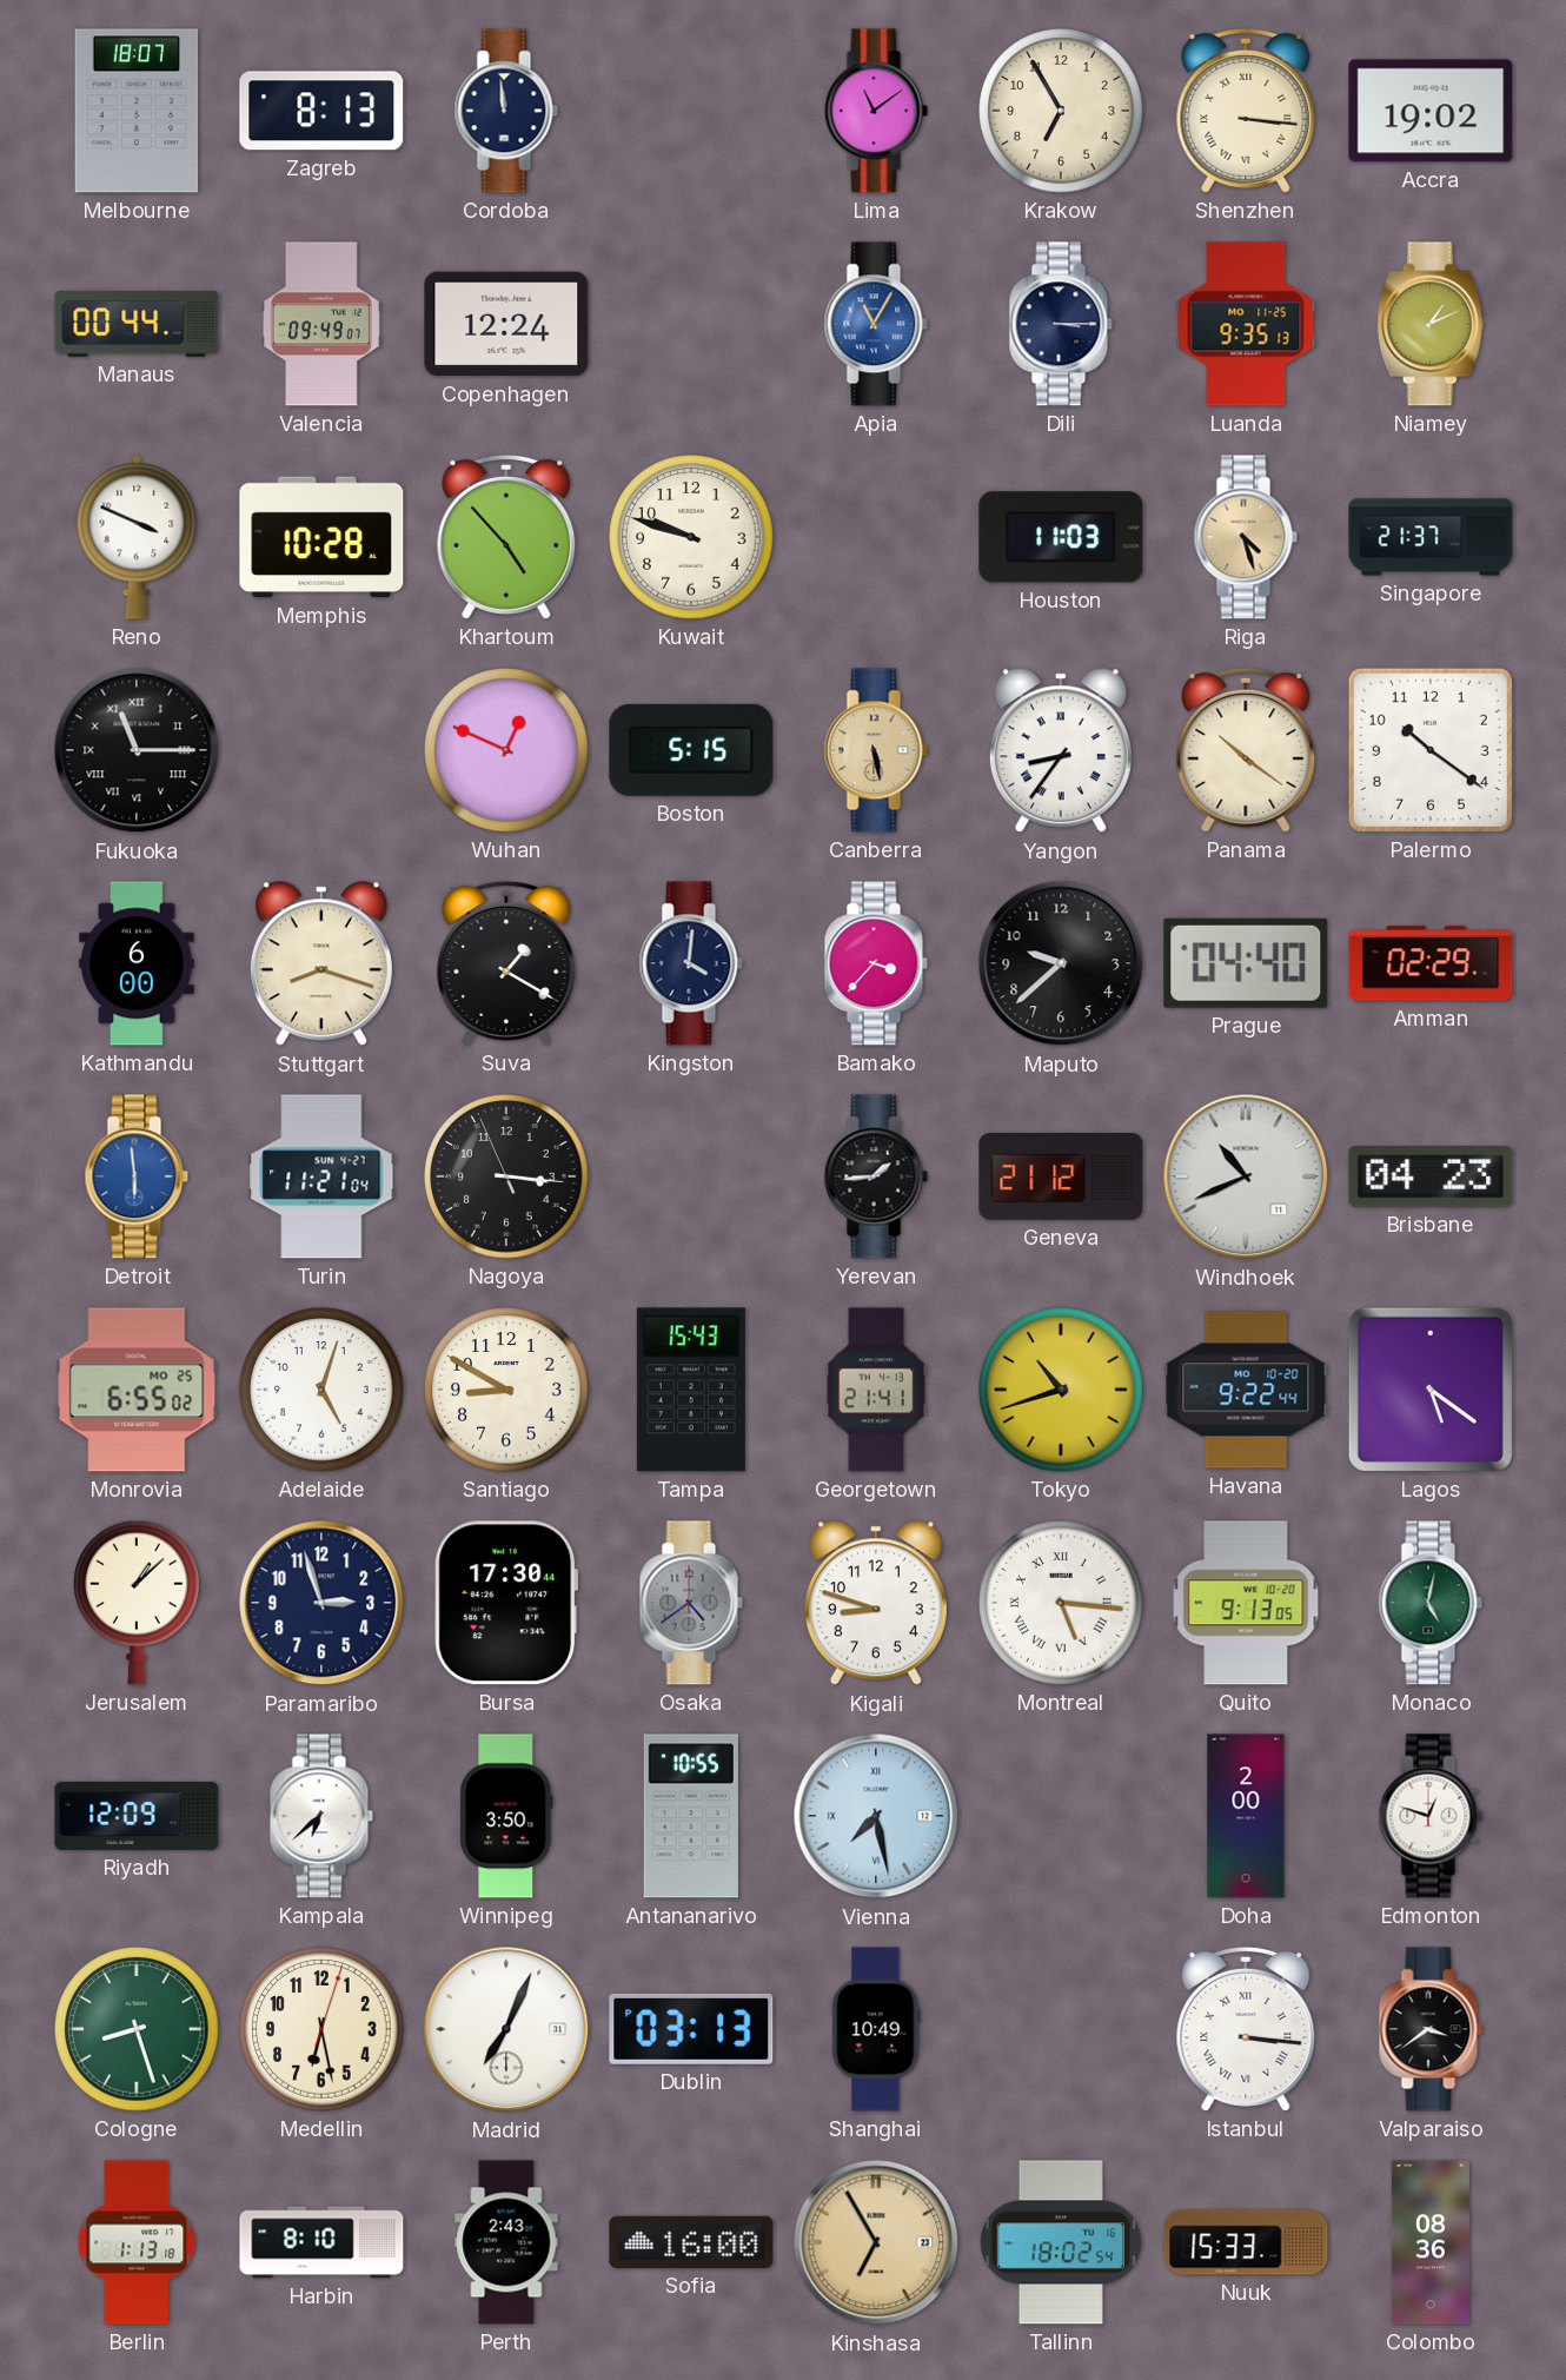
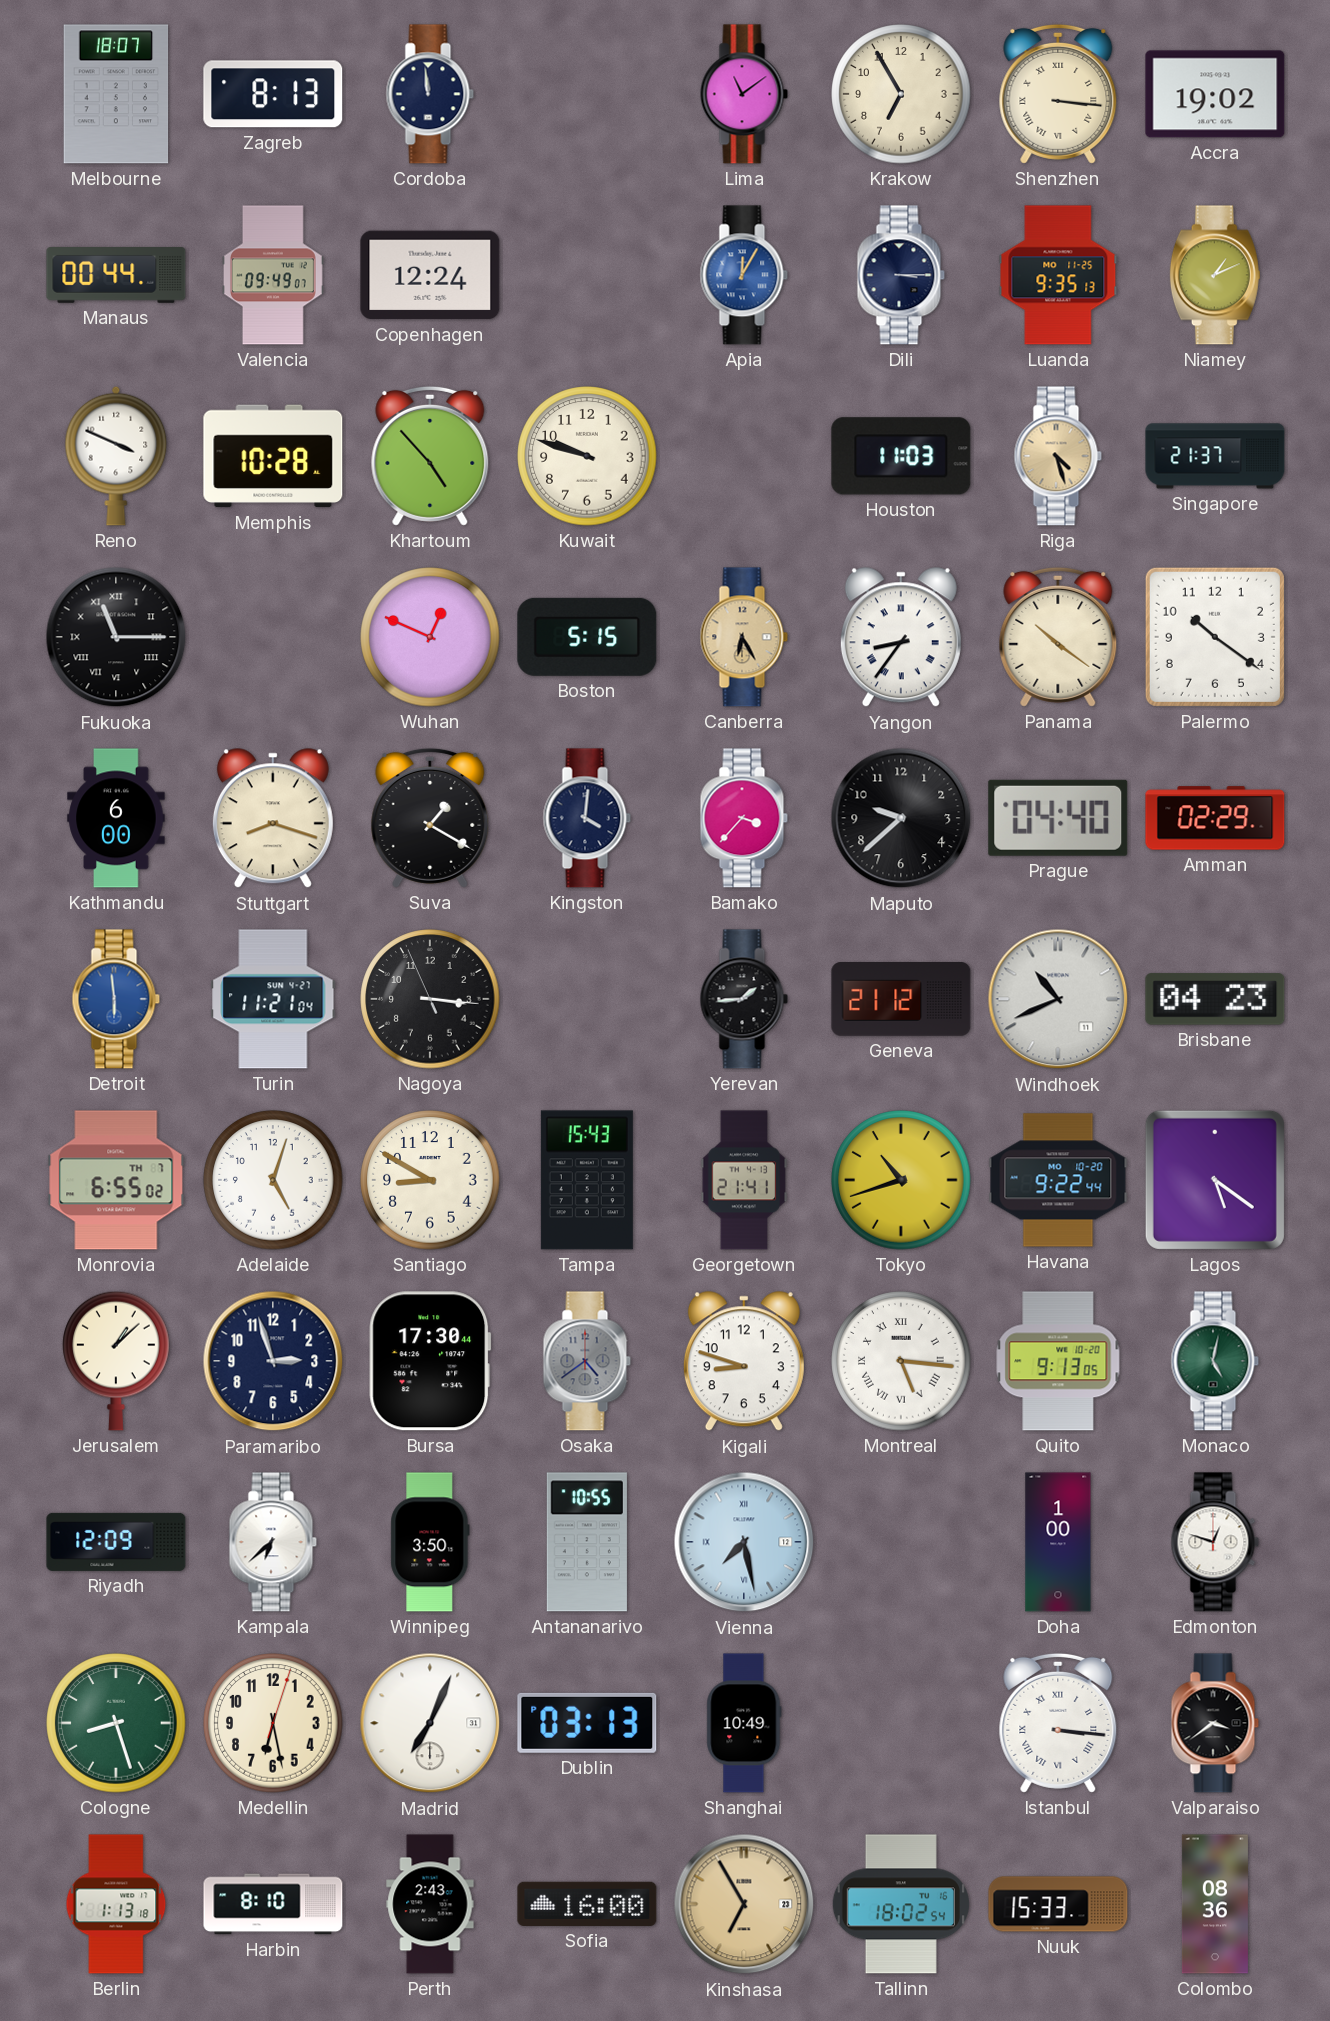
Apia: 11:05 -> 12:05 (744, 275)
Canberra: 5:28 -> 6:25 (744, 637)
Monrovia date: MO 25 -> TH 7 (116, 1180)
Doha: 2:00 -> 1:00 (1058, 1542)
